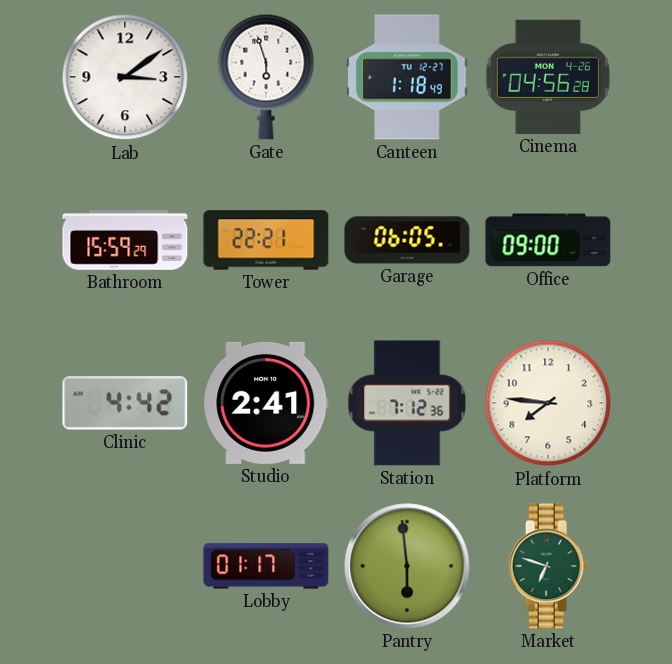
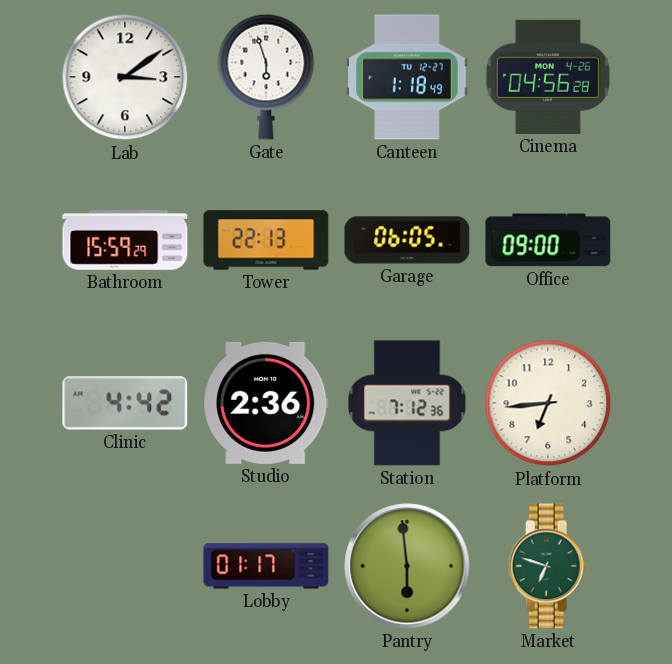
Tower: 22:21 -> 22:13 (266, 240)
Studio: 2:41 -> 2:36 (266, 403)
Platform: 7:46 -> 6:44 (548, 403)
